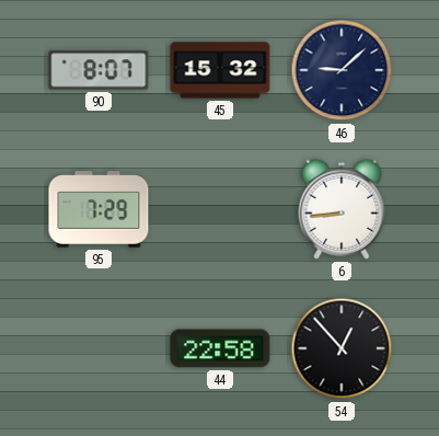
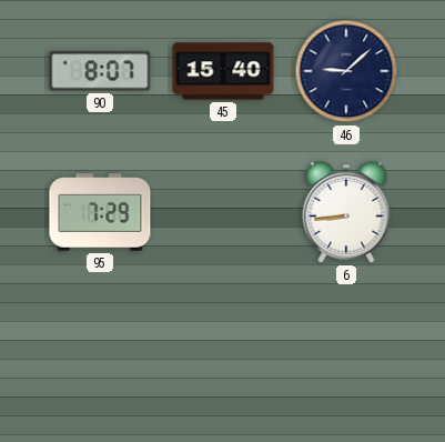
45: 15:32 -> 15:40 (223, 71)
44: 22:58 -> none (220, 348)
54: 12:53 -> none (342, 348)
